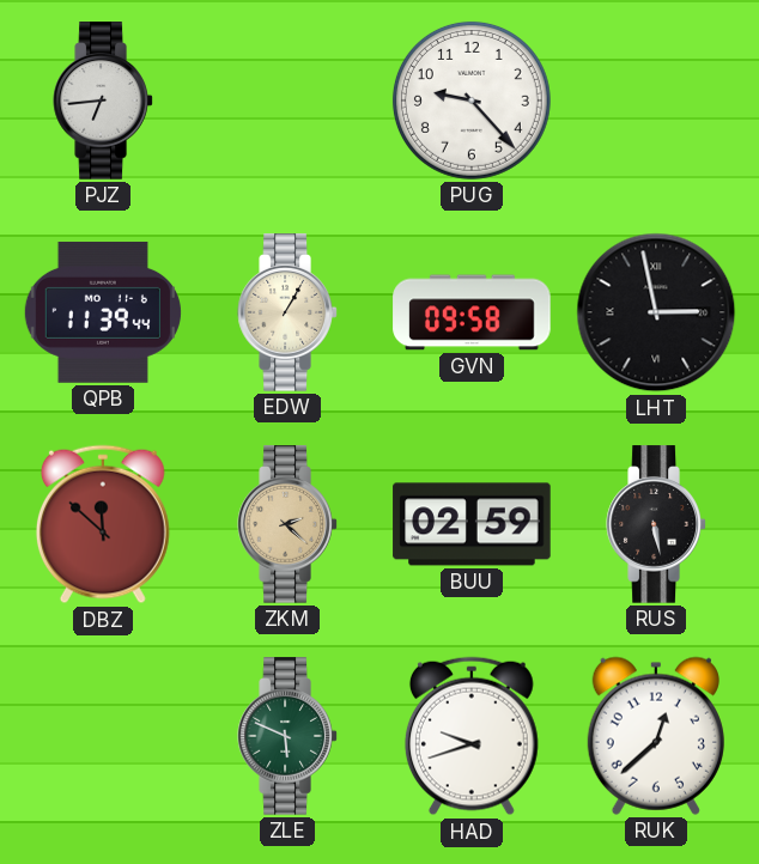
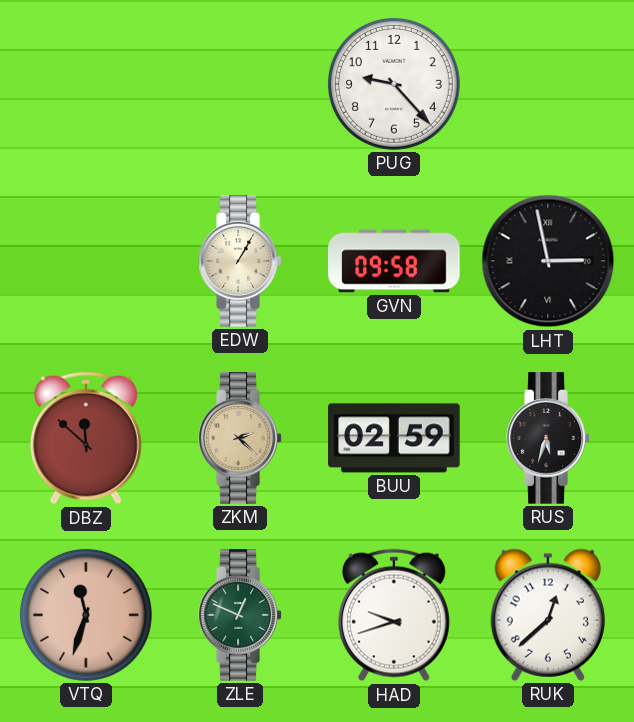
PJZ: 6:44 -> none (103, 101)
QPB: 11:39 -> none (103, 312)
RUS: 5:28 -> 5:33 (548, 438)
VTQ: none -> 11:33 (86, 615)
ZLE: 5:49 -> 12:49 (240, 615)
